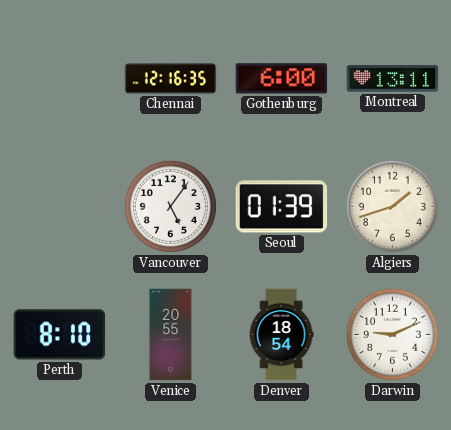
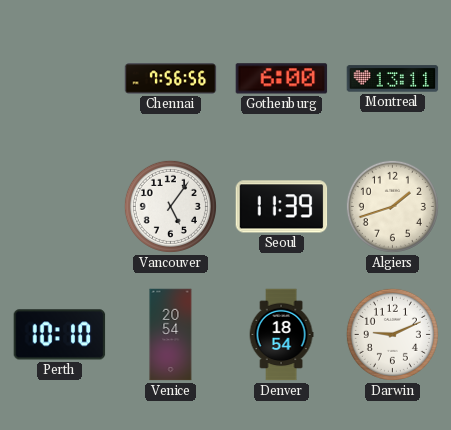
Chennai: 12:16 -> 7:56 (171, 79)
Seoul: 01:39 -> 11:39 (282, 207)
Perth: 8:10 -> 10:10 (60, 335)
Venice: 20:55 -> 20:54 (171, 335)
